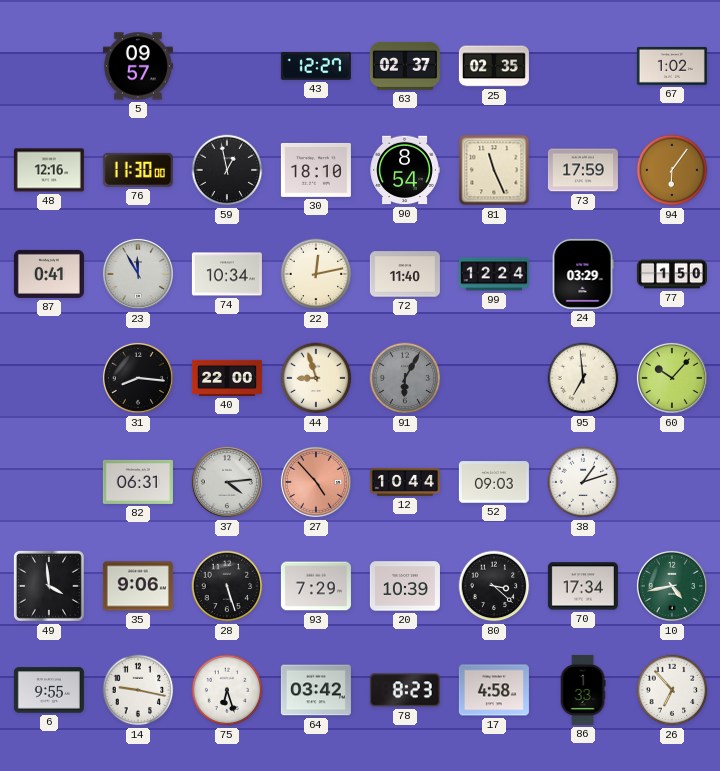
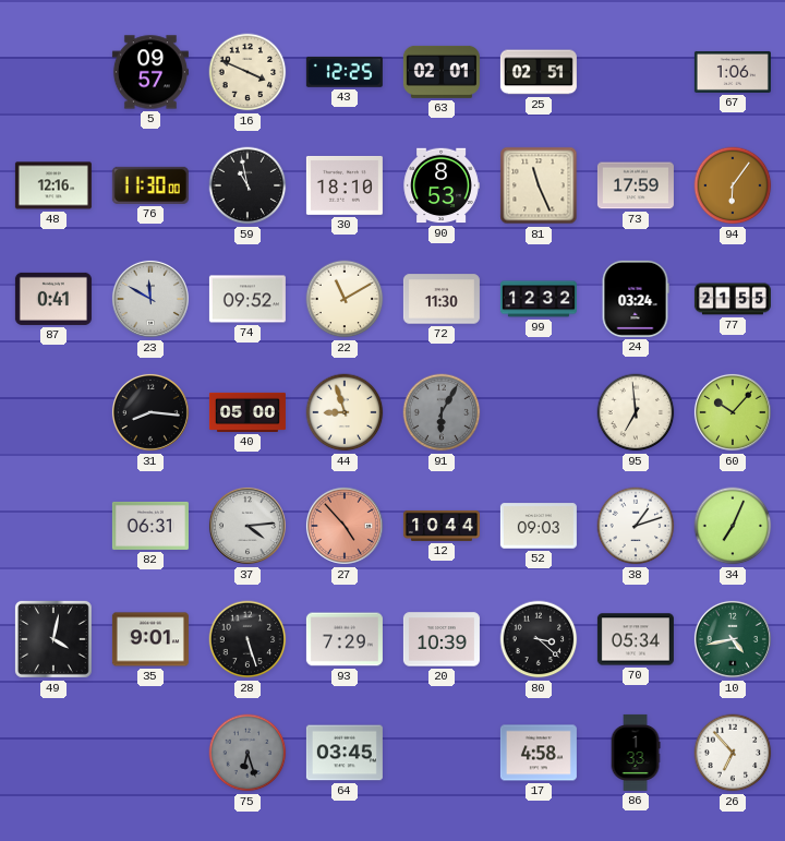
16: none -> 3:49 (247, 72)
43: 12:27 -> 12:25 (345, 72)
63: 02:37 -> 02:01 (442, 72)
25: 02:35 -> 02:51 (539, 72)
67: 1:02 -> 1:06 (733, 72)
59: 12:58 -> 10:58 (247, 185)
90: 8:54 -> 8:53 (442, 185)
23: 11:55 -> 11:50 (150, 299)
74: 10:34 -> 09:52 (247, 299)
22: 12:13 -> 11:10 (345, 299)
72: 11:40 -> 11:30 (442, 299)
99: 12:24 -> 12:32 (539, 299)
24: 03:29 -> 03:24 (636, 299)
77: 1:50 -> 21:55 (733, 299)
40: 22:00 -> 05:00 (247, 412)
34: none -> 7:04 (733, 526)
49: 3:59 -> 4:02 (53, 639)
35: 9:06 -> 9:01 (150, 639)
70: 17:34 -> 05:34 (636, 639)
6: 9:55 -> none (49, 690)
14: 9:17 -> none (138, 690)
75 dial: white -> grey (247, 753)
64: 03:42 -> 03:45 (345, 753)
78: 8:23 -> none (405, 690)
